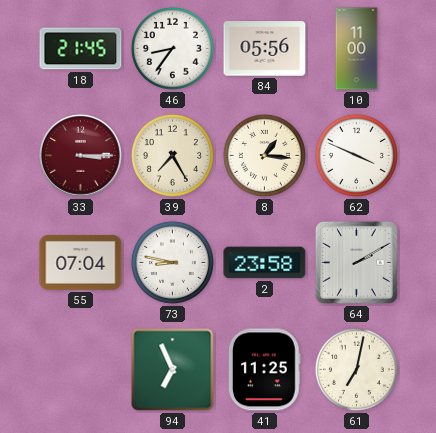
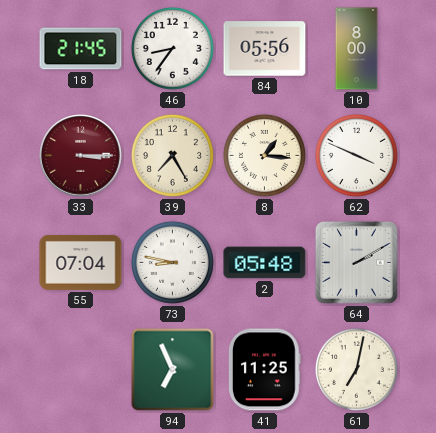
10: 11:00 -> 8:00 (357, 49)
2: 23:58 -> 05:48 (265, 263)
